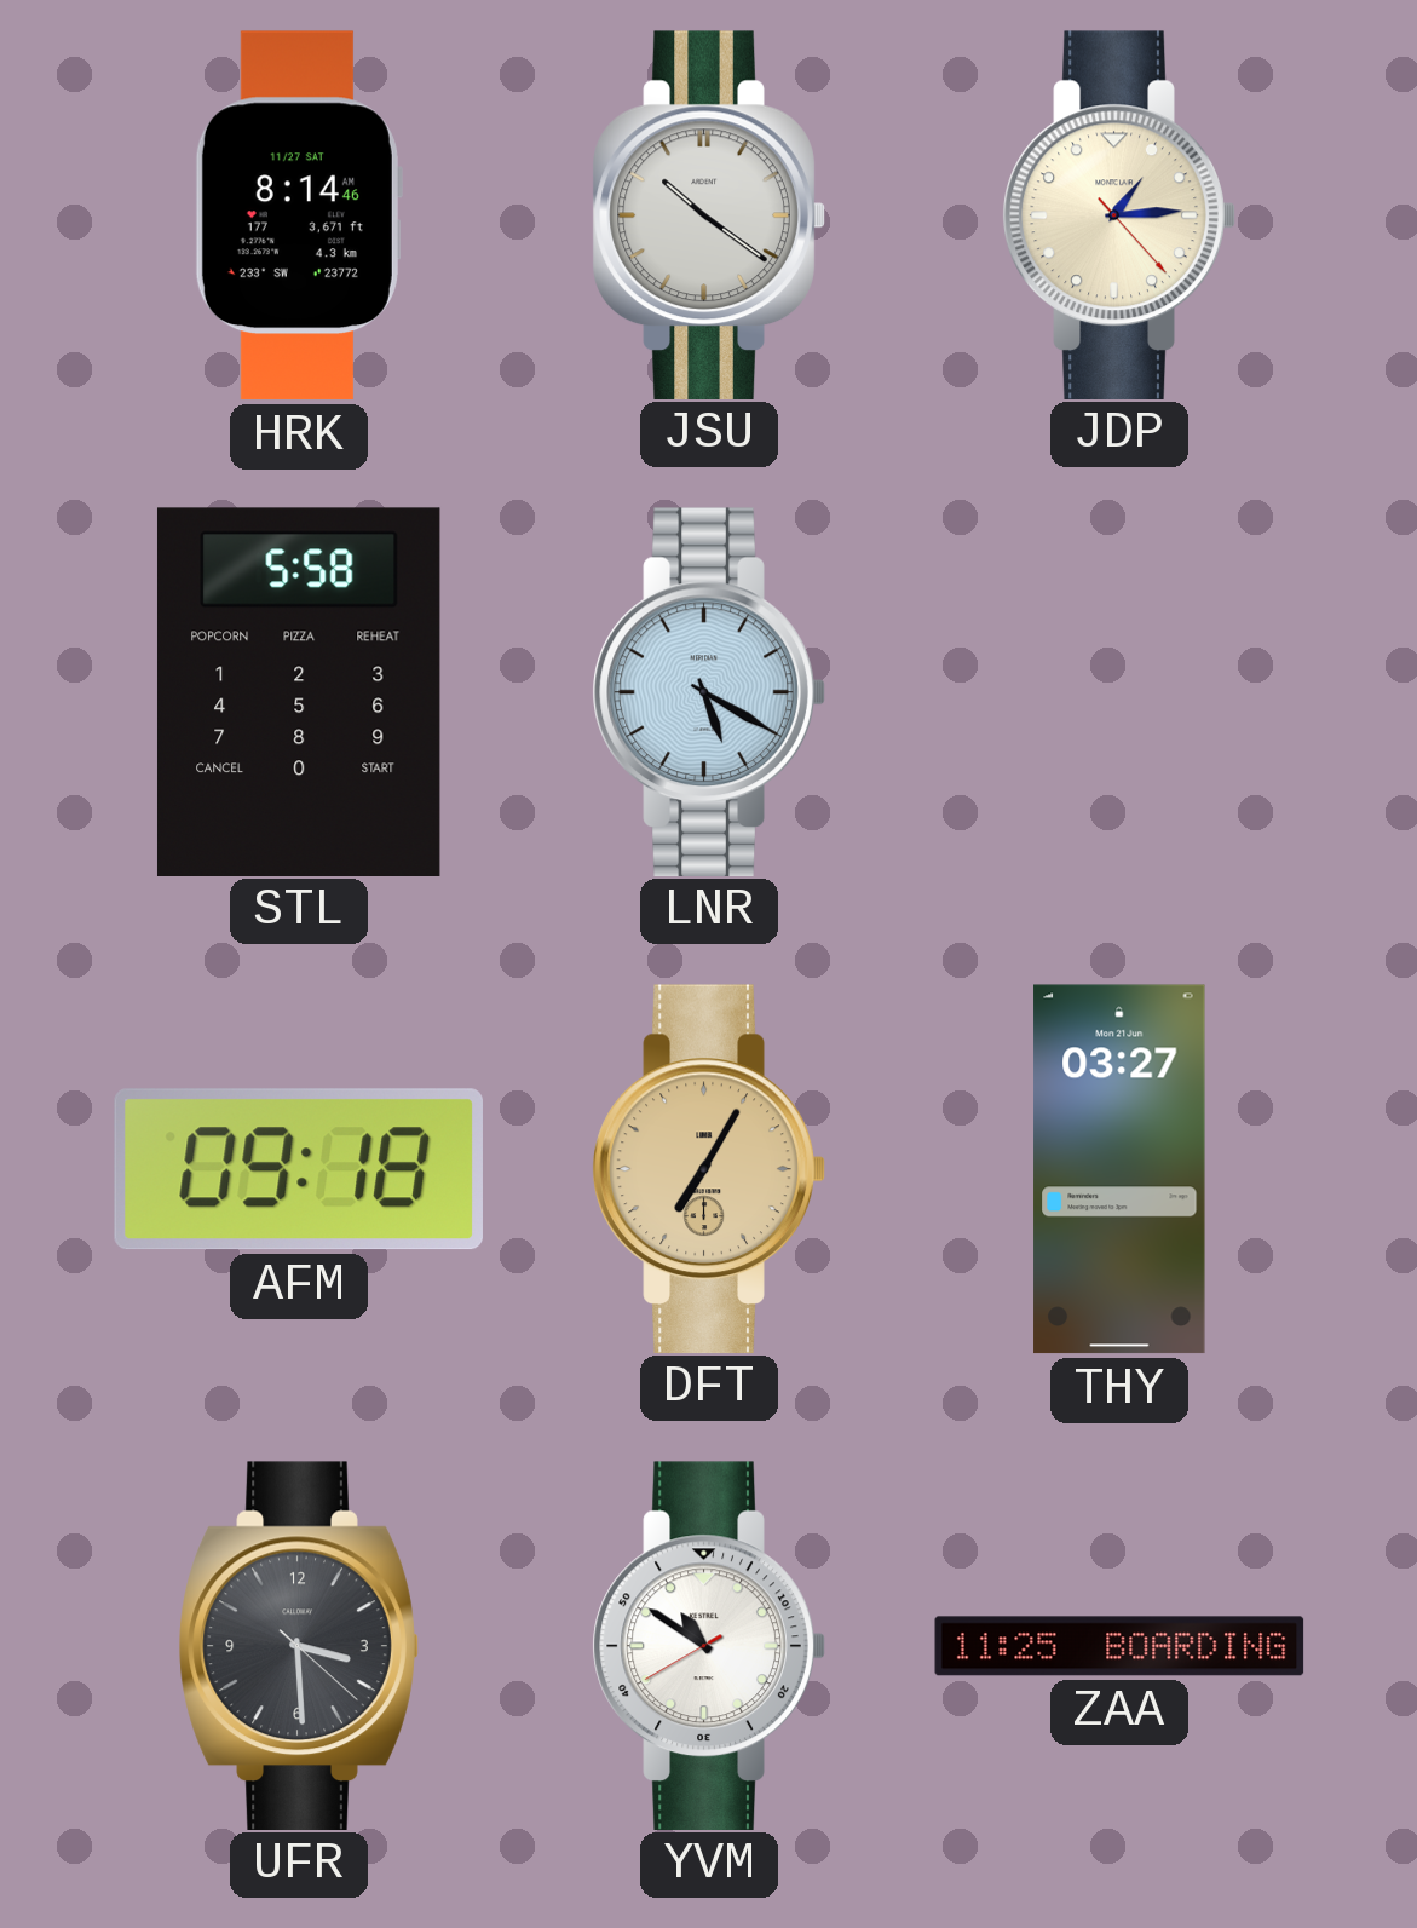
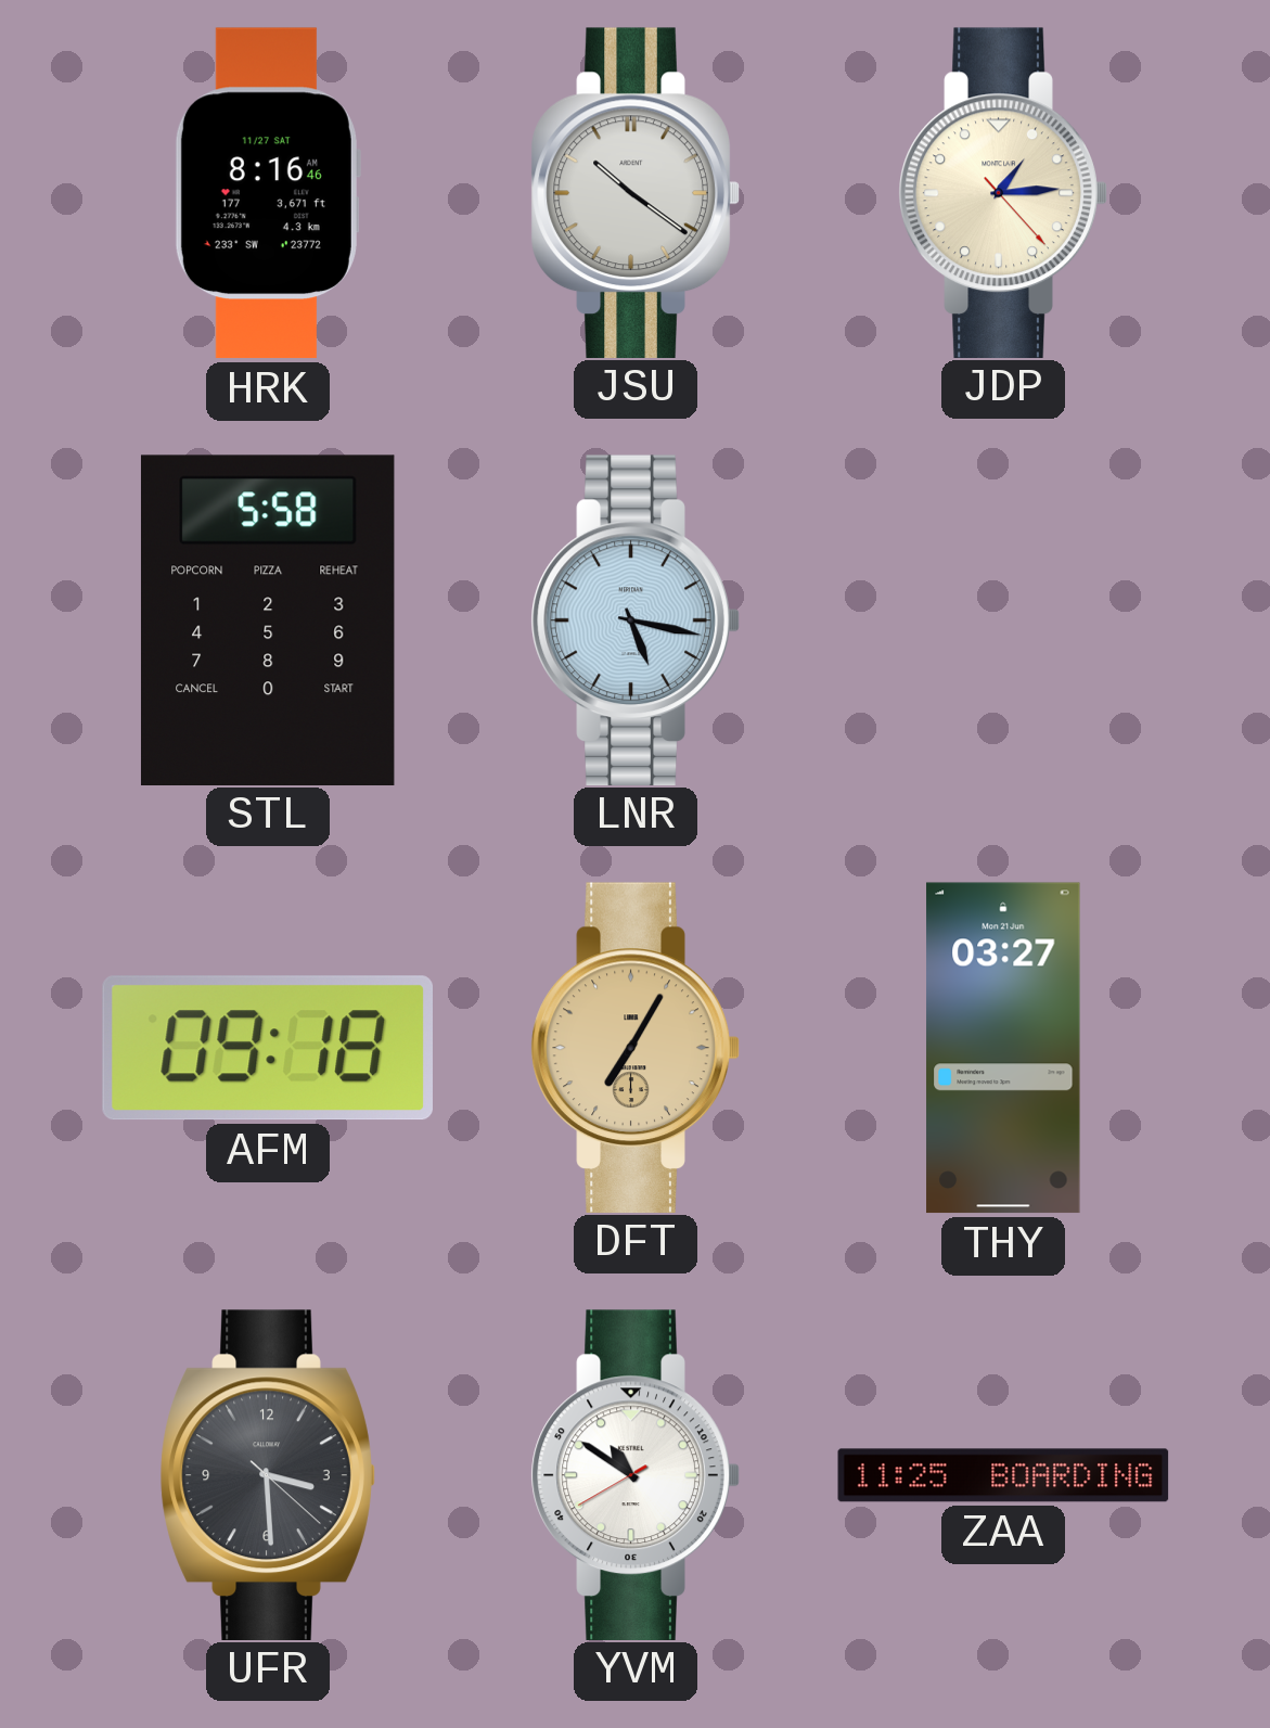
HRK: 8:14 -> 8:16 (267, 193)
LNR: 5:20 -> 5:17 (636, 619)
